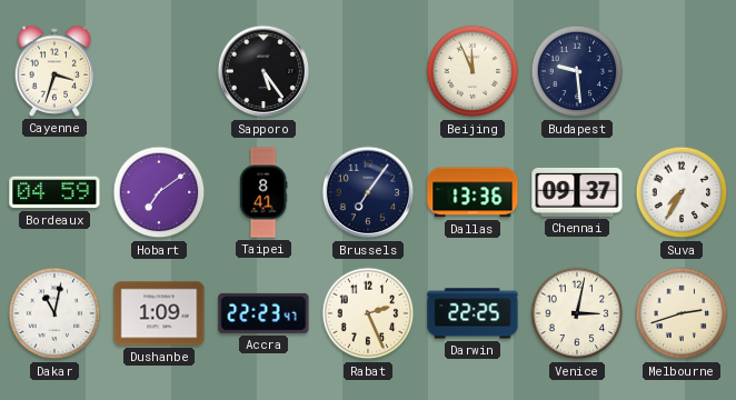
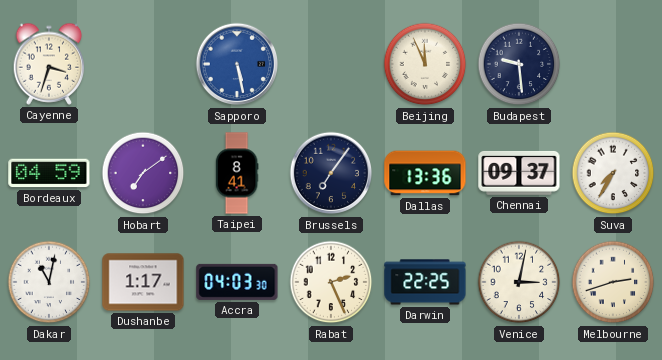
Sapporo: 5:24 -> 5:28 (237, 64)
Sapporo dial: black -> blue (237, 64)
Dushanbe: 1:09 -> 1:17 (143, 282)
Accra: 22:23 -> 04:03 (237, 282)
